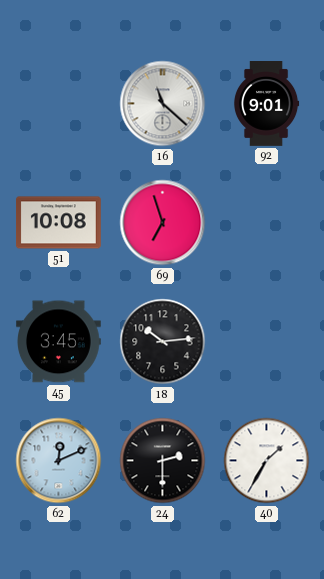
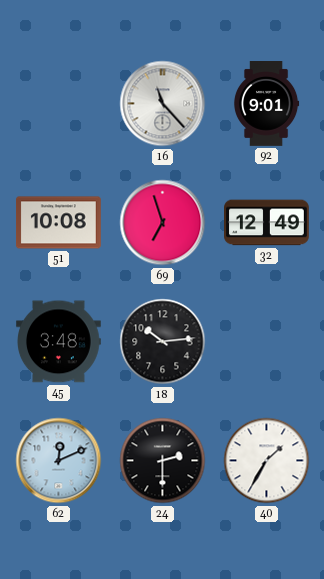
16: 11:22 -> 11:23 (163, 104)
32: none -> 12:49 (267, 223)
45: 3:45 -> 3:48 (59, 342)
